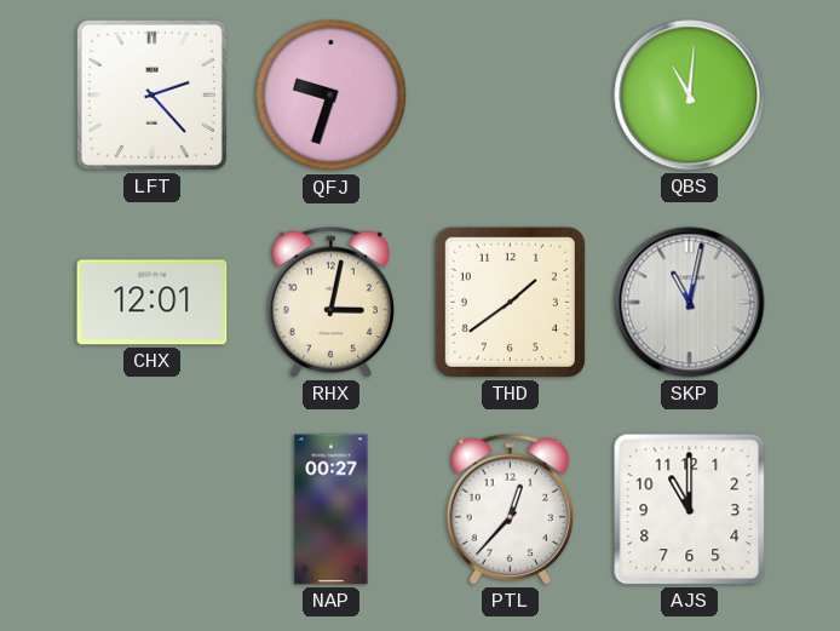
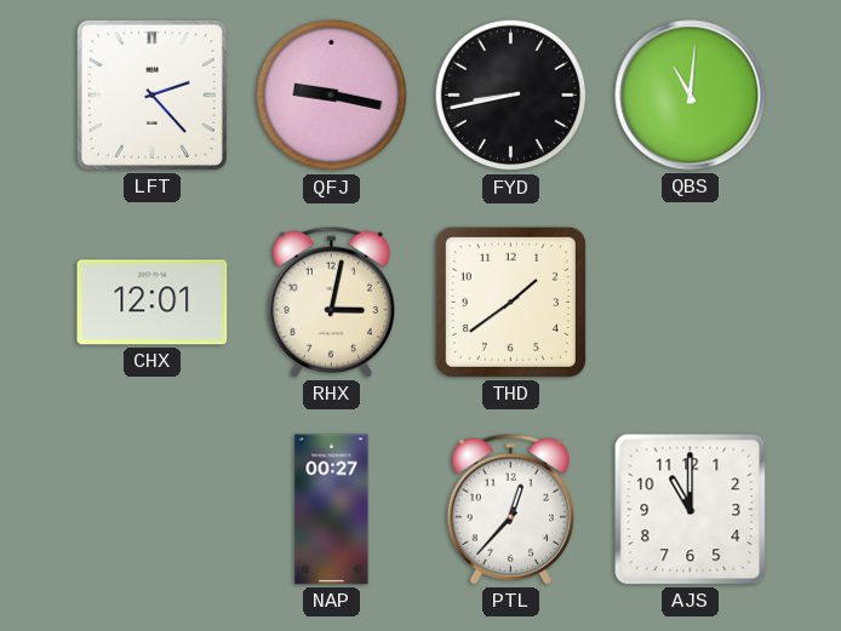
QFJ: 9:33 -> 9:17 (332, 96)
FYD: none -> 8:43 (511, 96)
SKP: 11:02 -> none (690, 303)
